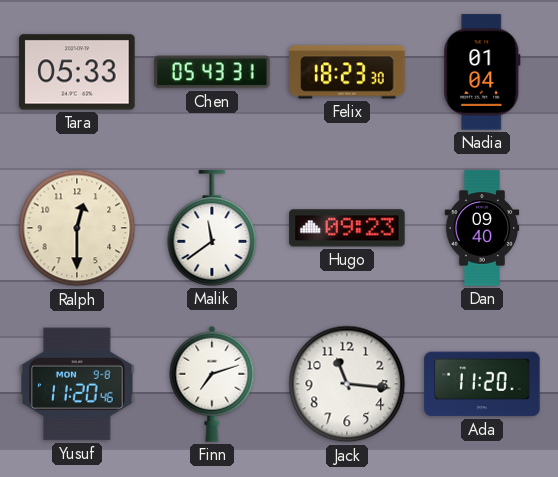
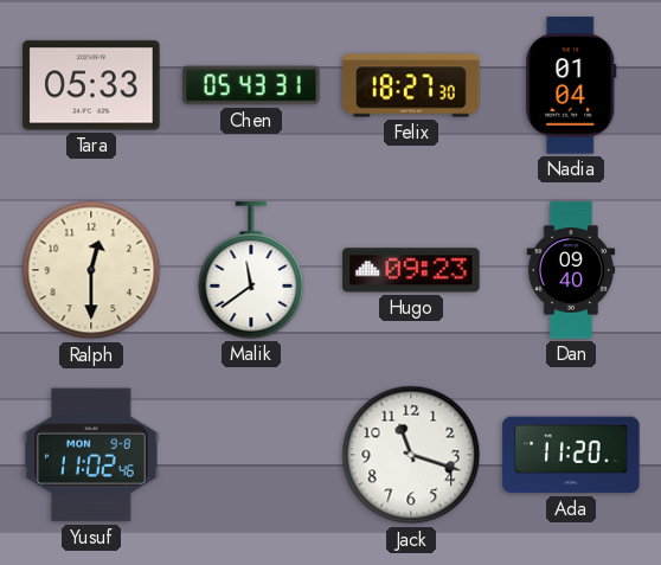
Felix: 18:23 -> 18:27 (411, 85)
Yusuf: 11:20 -> 11:02 (91, 455)
Finn: 7:12 -> none (212, 384)
Jack: 11:16 -> 11:18 (411, 455)
